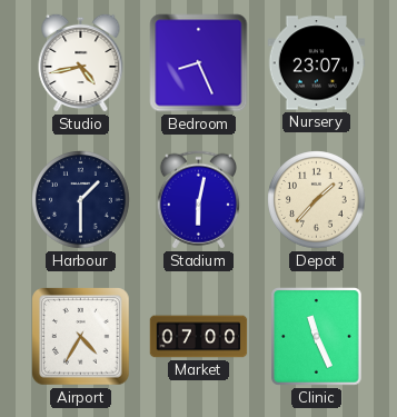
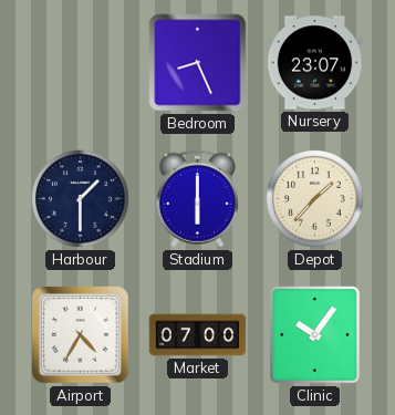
Studio: 4:43 -> none (81, 62)
Stadium: 6:02 -> 6:00 (197, 199)
Clinic: 11:26 -> 10:06 (315, 335)
